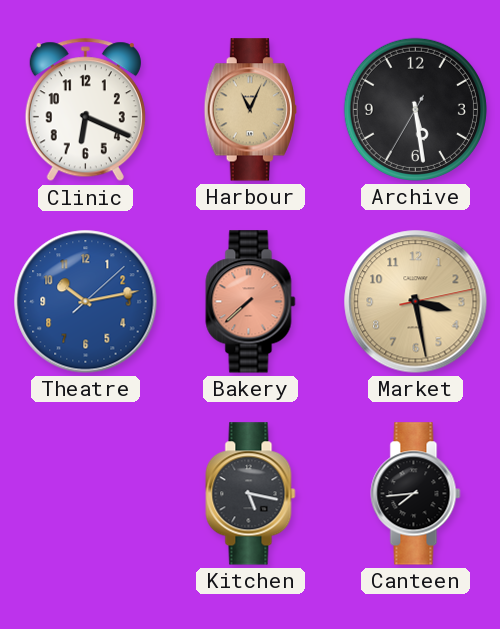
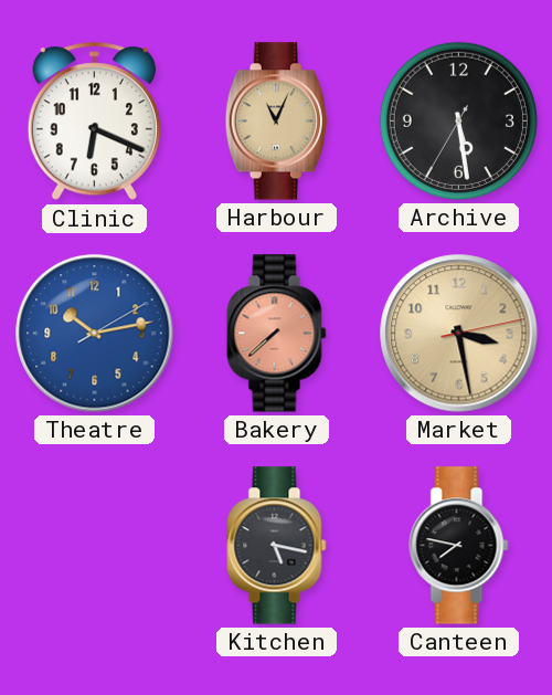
Theatre: 10:13:08 -> 10:13:10 (95, 334)
Canteen: 7:44 -> 7:47 (459, 546)
